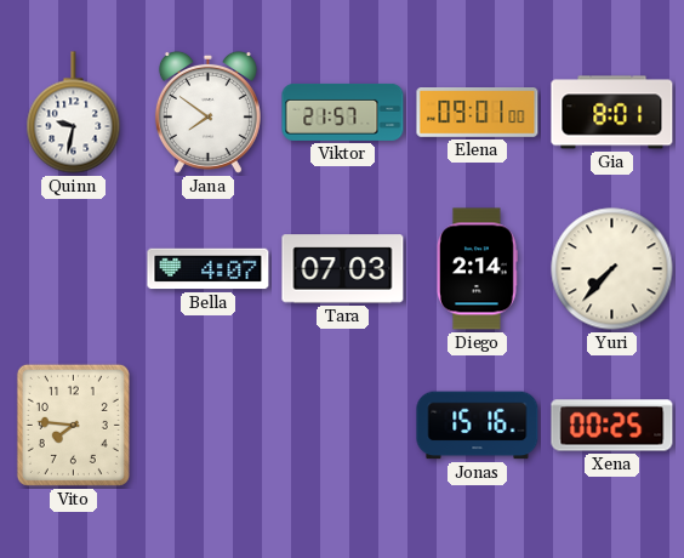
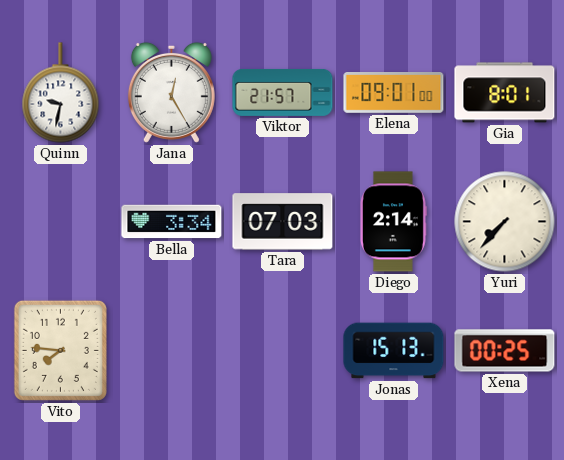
Jana: 7:51 -> 12:25 (171, 92)
Bella: 4:07 -> 3:34 (172, 222)
Jonas: 15:16 -> 15:13 (394, 351)
